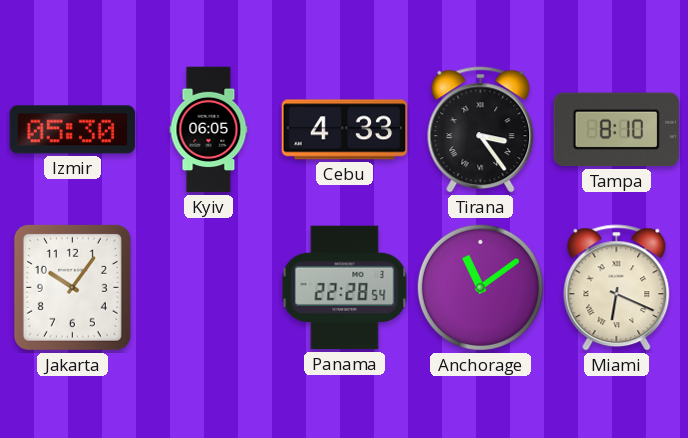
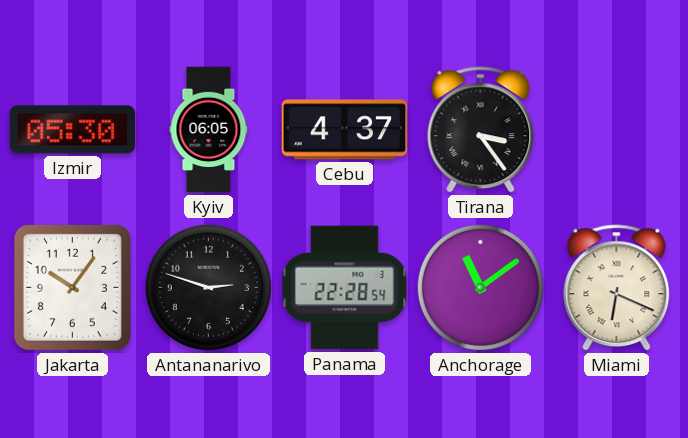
Cebu: 4:33 -> 4:37 (345, 130)
Tampa: 8:10 -> none (617, 130)
Antananarivo: none -> 2:48 (208, 287)
